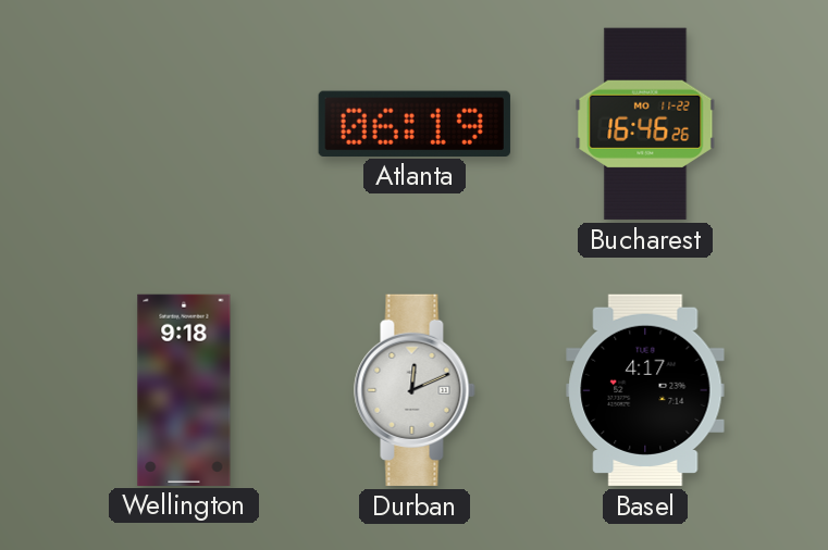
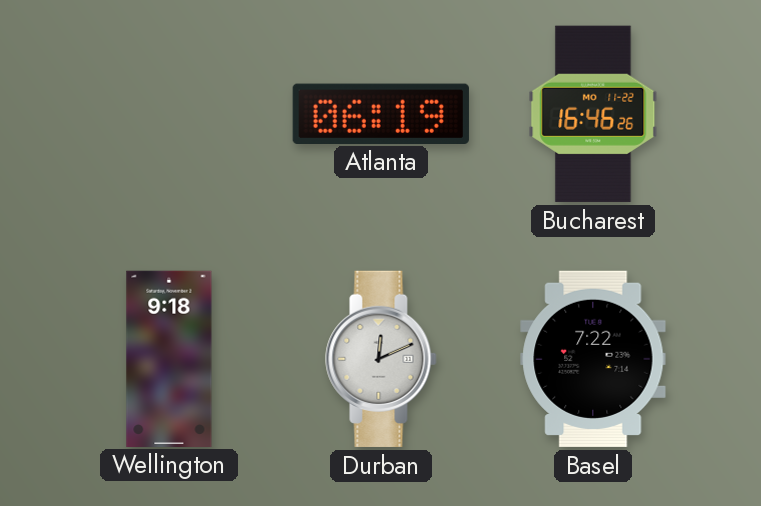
Basel: 4:17 -> 7:22 (593, 359)
